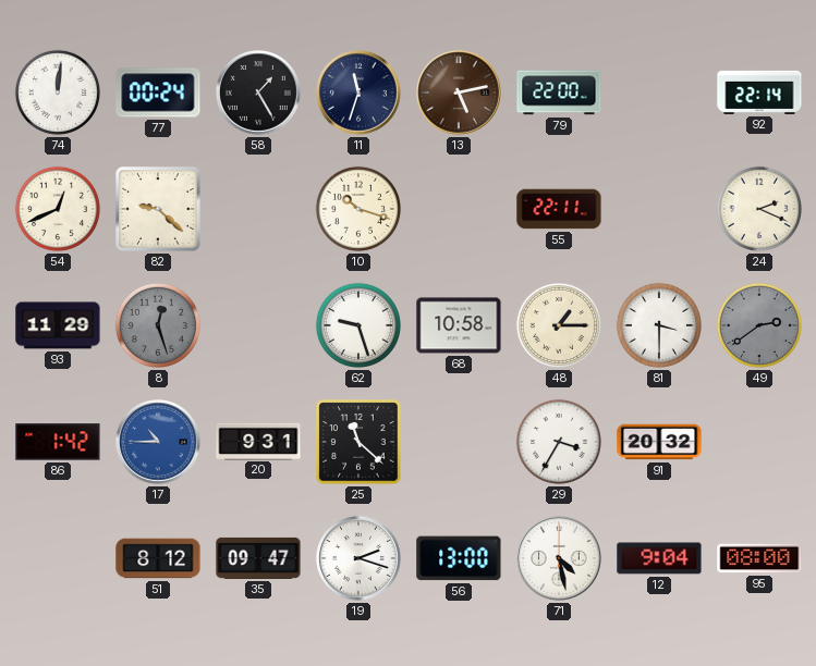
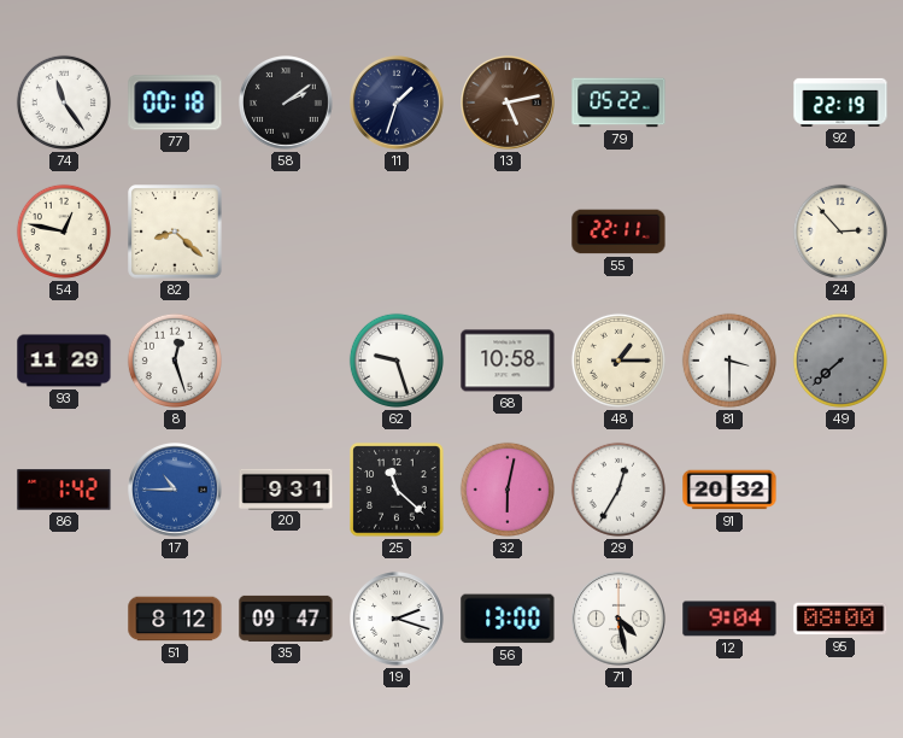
74: 12:01 -> 11:24 (64, 102)
77: 00:24 -> 00:18 (175, 102)
58: 1:25 -> 2:09 (287, 104)
11: 11:33 -> 1:33 (398, 104)
79: 22:00 -> 05:22 (618, 102)
92: 22:14 -> 22:19 (840, 102)
54: 12:41 -> 12:47 (64, 232)
82: 9:22 -> 8:22 (175, 232)
10: 10:18 -> none (358, 209)
24: 2:19 -> 2:53 (840, 232)
8 dial: grey -> white (175, 361)
49: 2:39 -> 7:38 (840, 361)
32: none -> 6:02 (508, 490)
29: 3:35 -> 12:35 (618, 490)
